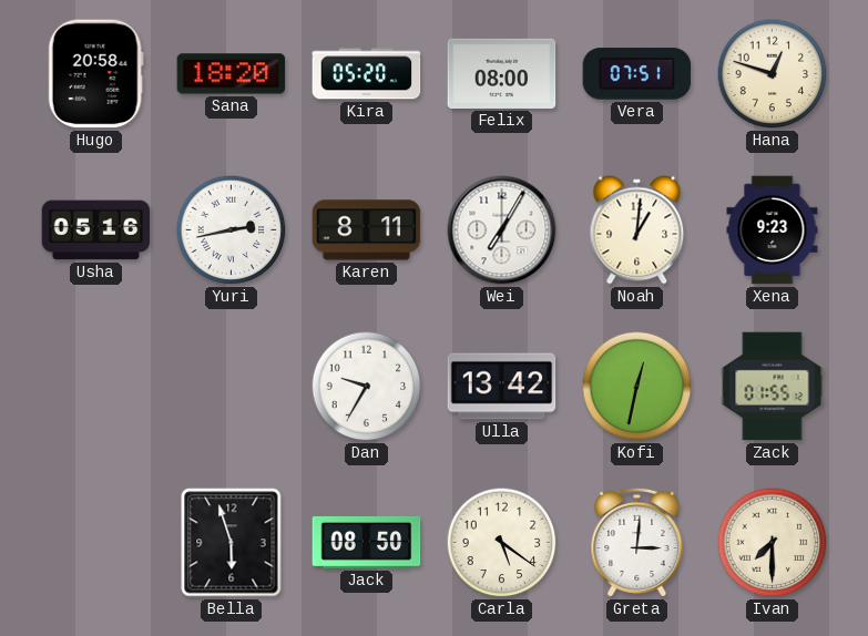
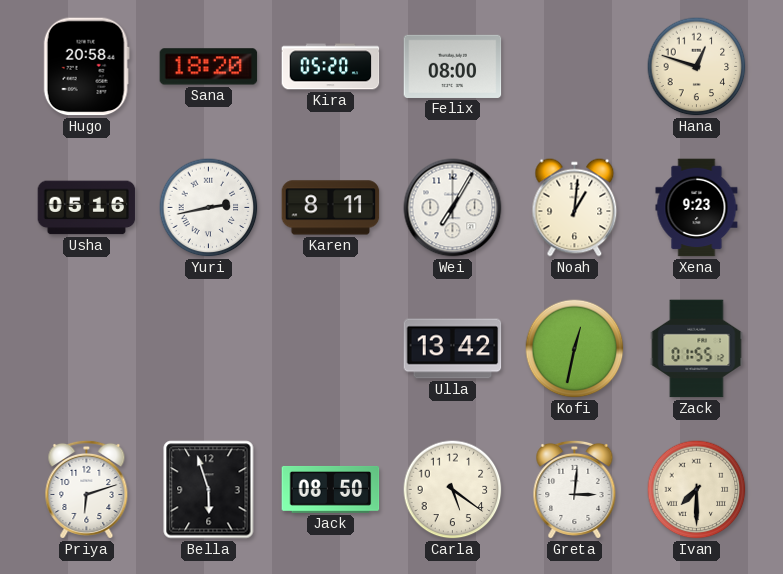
Vera: 07:51 -> none (637, 74)
Dan: 9:35 -> none (367, 387)
Priya: none -> 6:12 (87, 489)
